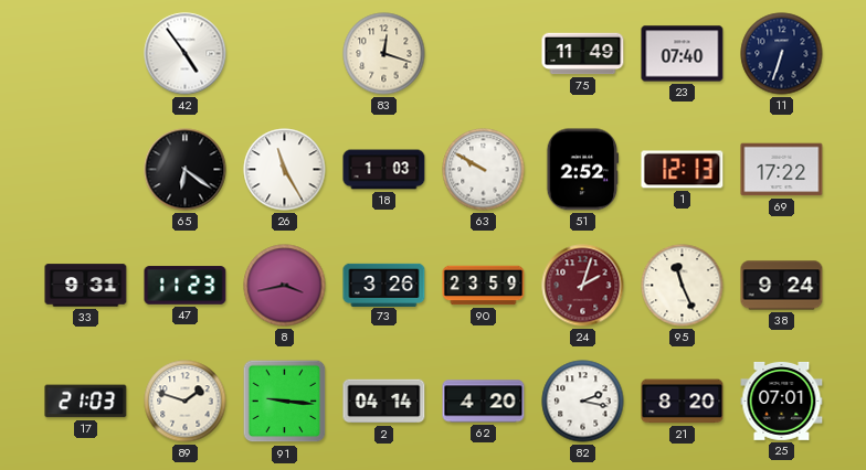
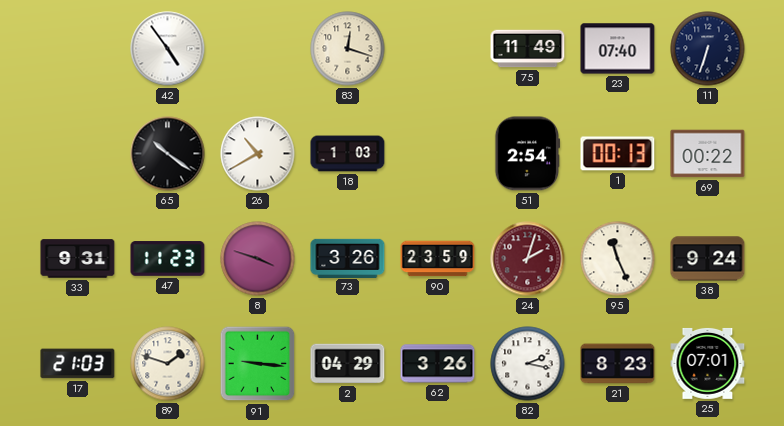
65: 6:21 -> 10:21 (168, 154)
26: 11:25 -> 10:40 (258, 154)
63: 9:50 -> none (484, 170)
51: 2:52 -> 2:54 (528, 154)
1: 12:13 -> 00:13 (618, 154)
69: 17:22 -> 00:22 (708, 154)
8: 3:43 -> 3:48 (258, 259)
2: 04:14 -> 04:29 (348, 364)
62: 4:20 -> 3:26 (438, 364)
21: 8:20 -> 8:23 (618, 364)
